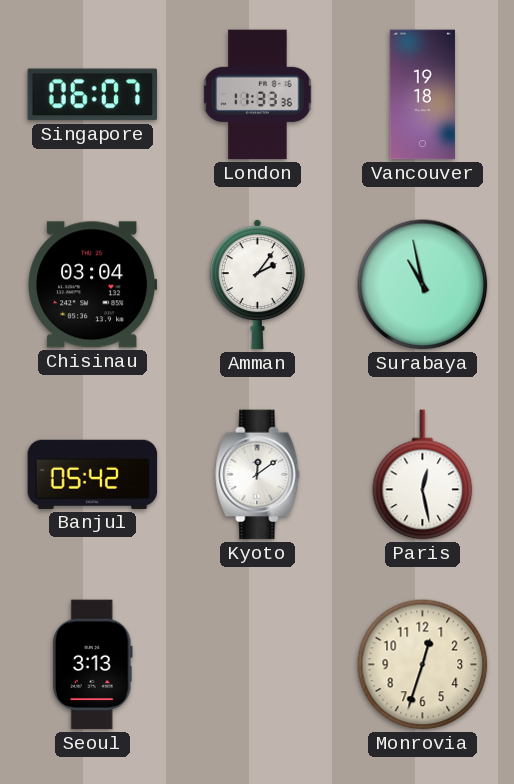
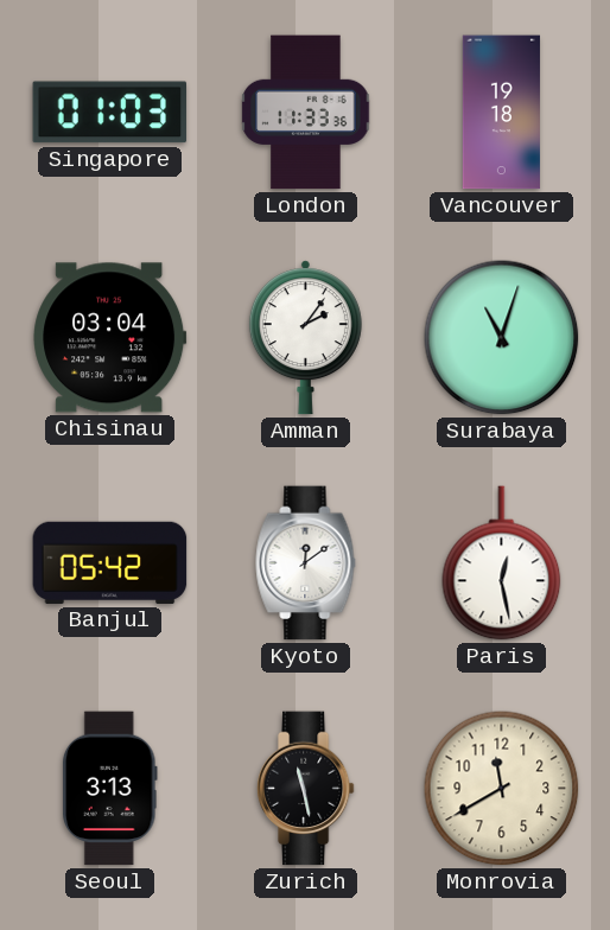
Singapore: 06:07 -> 01:03 (110, 113)
Surabaya: 10:58 -> 11:03 (502, 338)
Zurich: none -> 11:28 (305, 789)
Monrovia: 12:33 -> 11:40 (502, 789)
